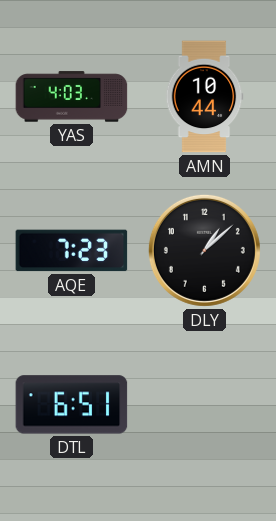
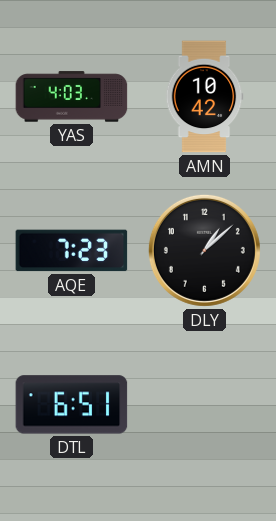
AMN: 10:44 -> 10:42 (204, 97)
